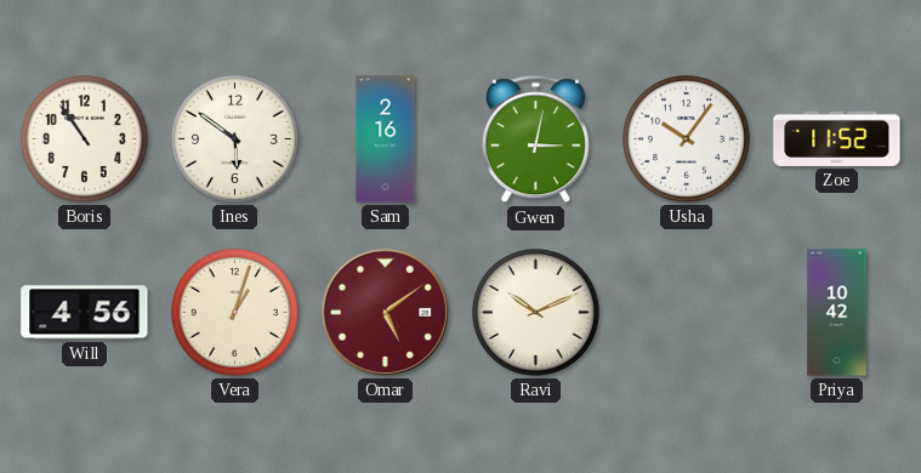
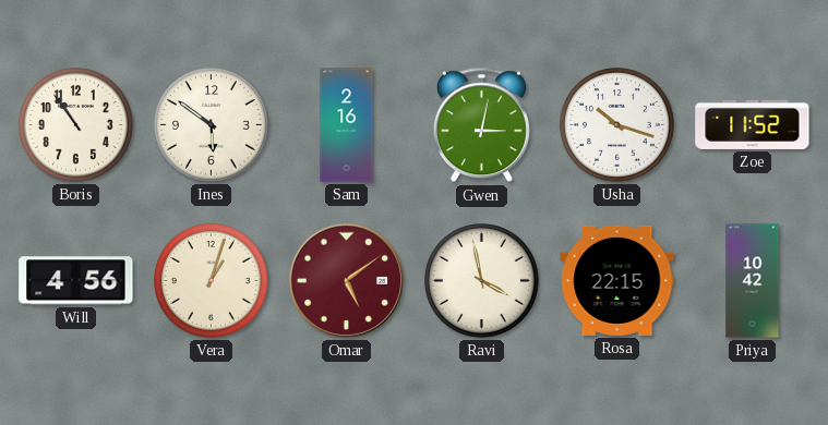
Usha: 10:06 -> 10:18 (616, 124)
Ravi: 10:11 -> 3:58 (481, 280)
Rosa: none -> 22:15 (617, 280)
